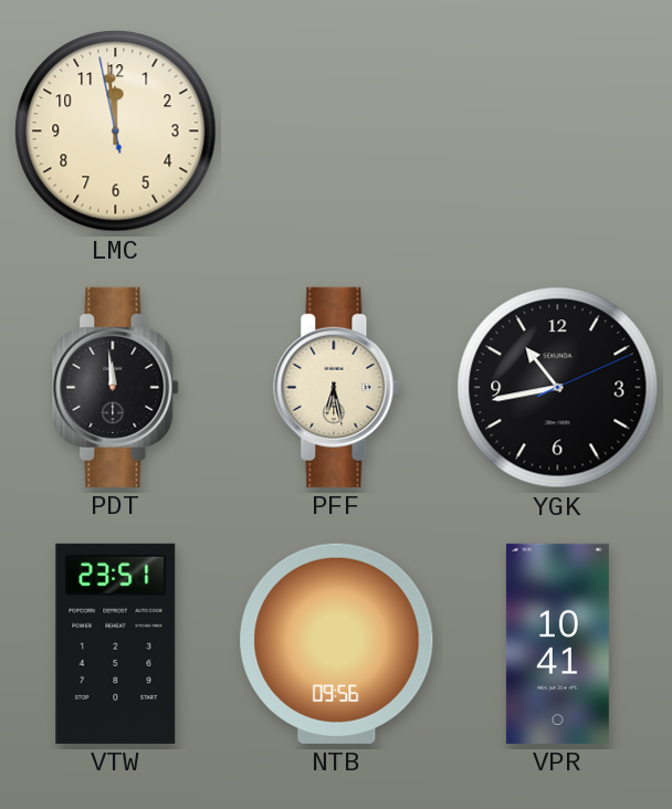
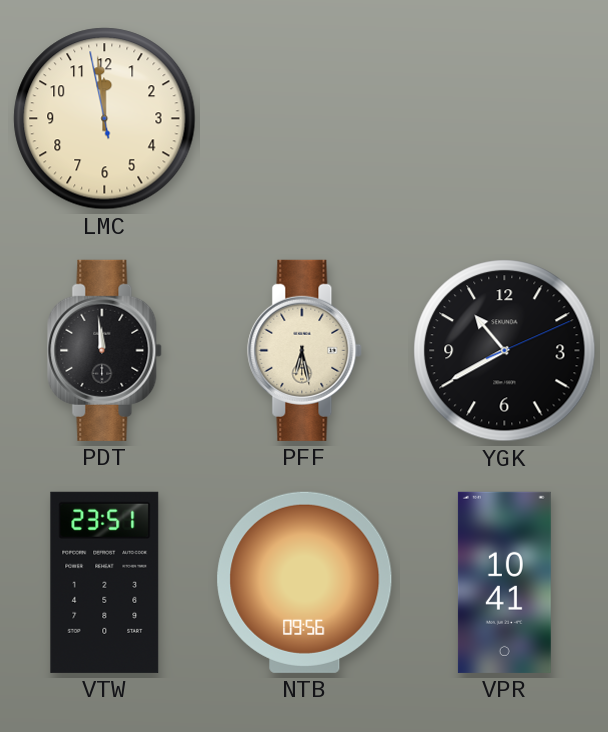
YGK: 10:43 -> 10:40 (505, 351)
